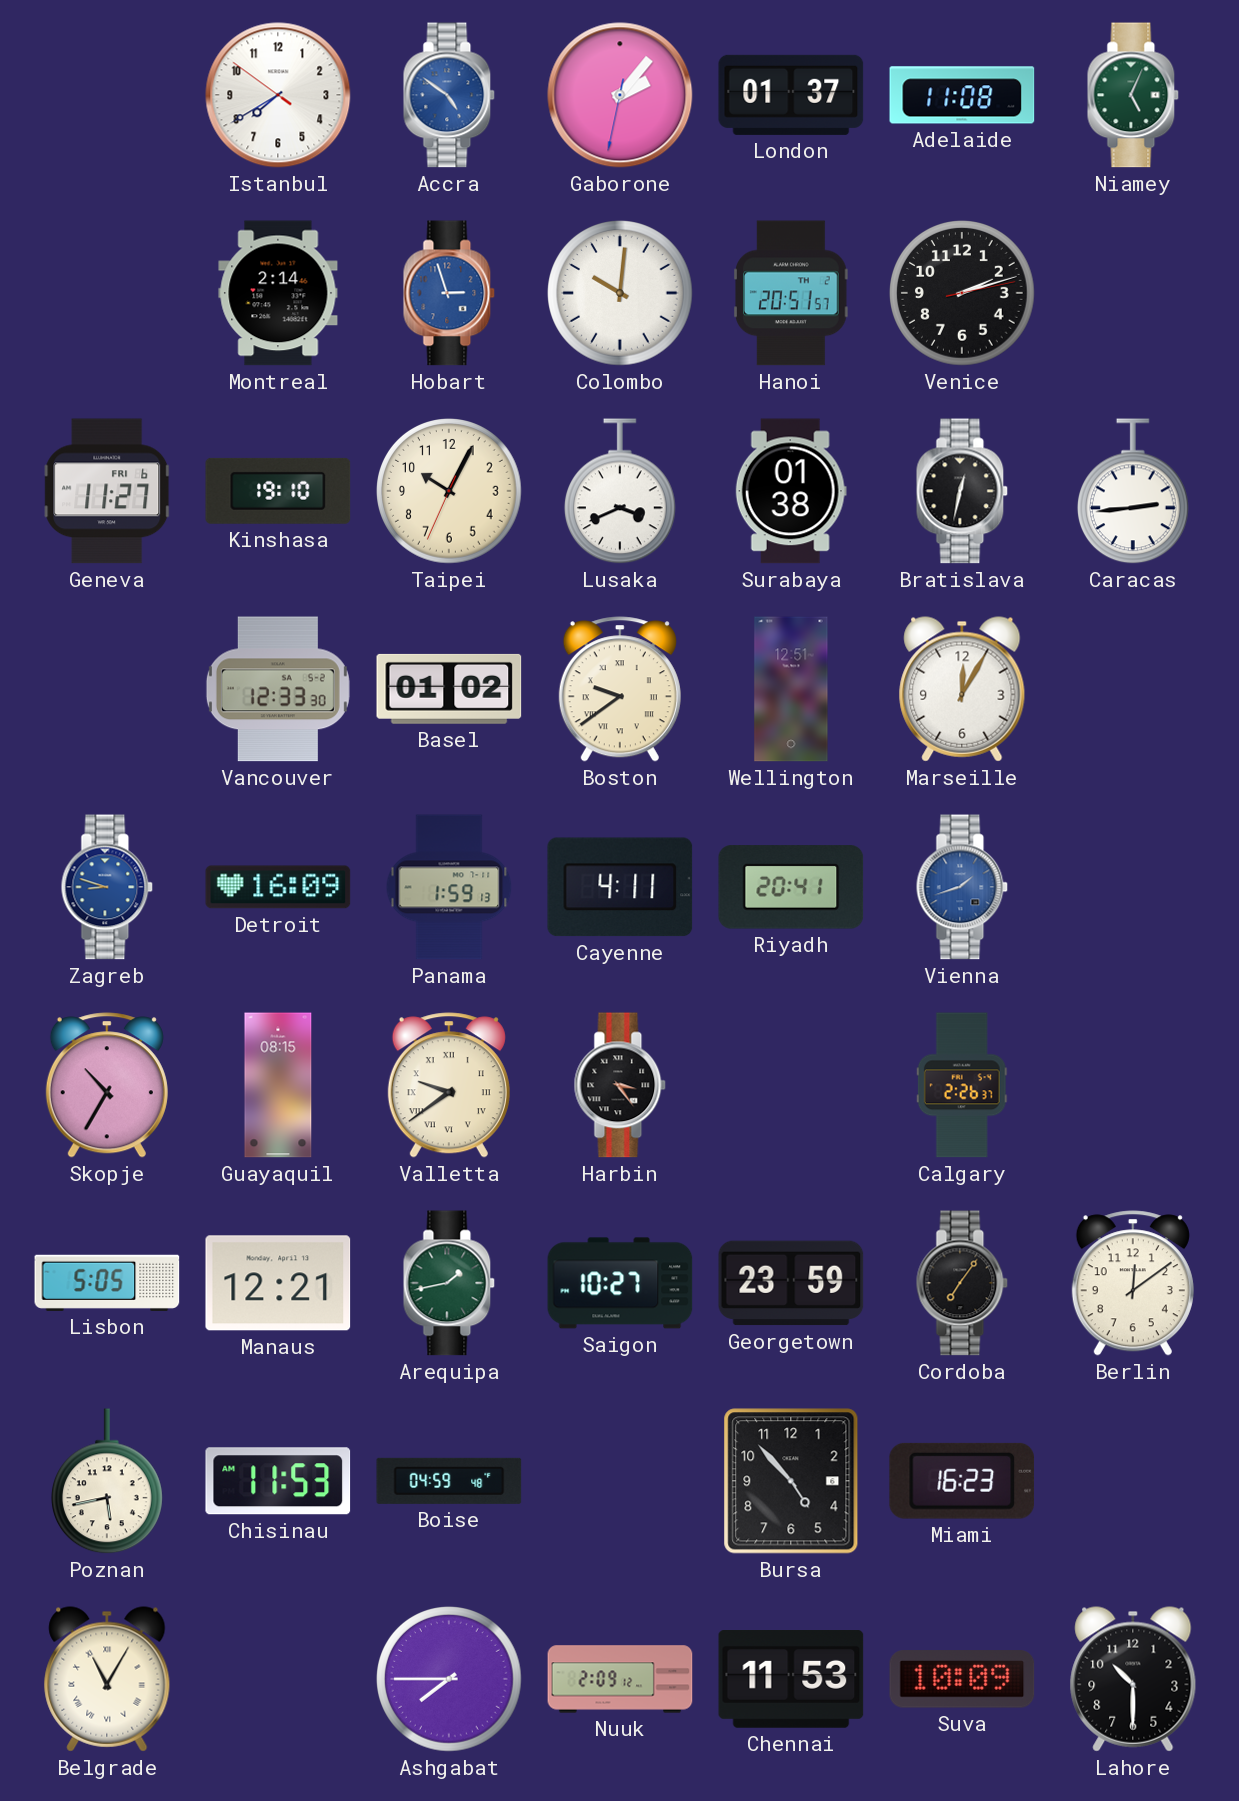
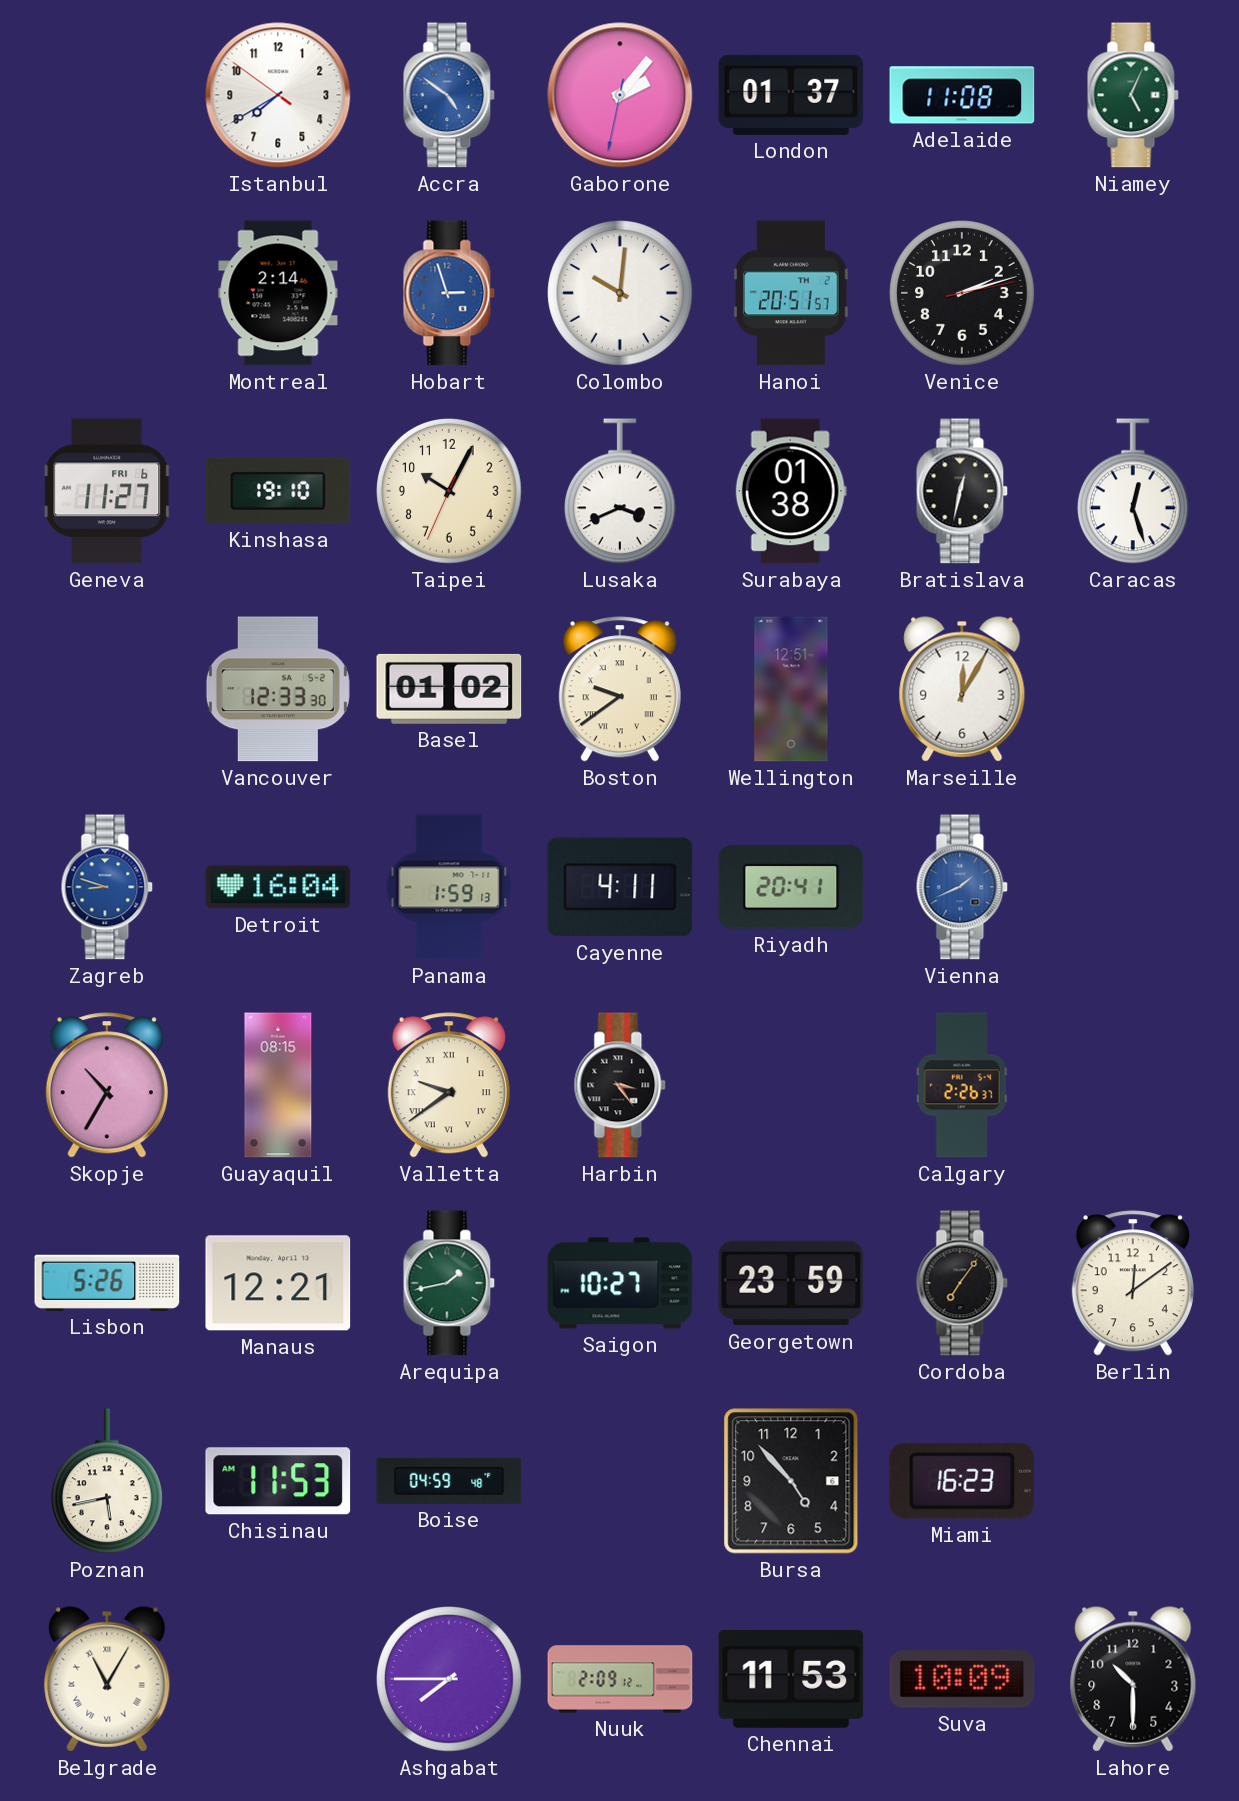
Caracas: 2:44 -> 12:27 (1133, 491)
Detroit: 16:09 -> 16:04 (278, 887)
Vienna: 1:42 -> 1:41 (962, 887)
Lisbon: 5:05 -> 5:26 (107, 1283)
